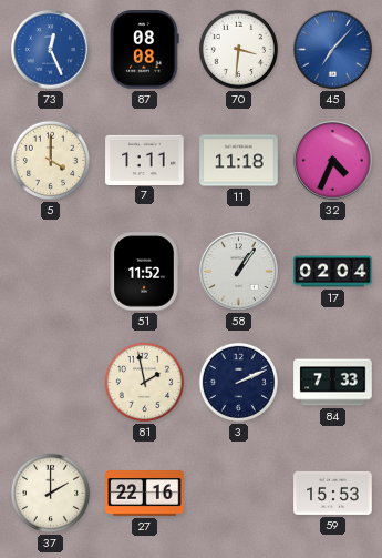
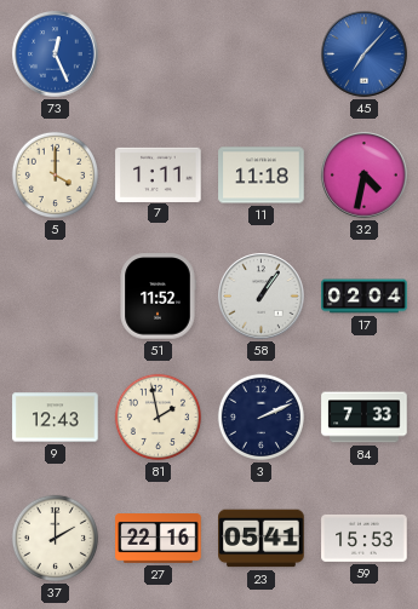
87: 08:08 -> none (145, 50)
70: 3:31 -> none (238, 49)
32: 4:34 -> 4:32 (365, 176)
9: none -> 12:43 (56, 418)
23: none -> 05:41 (262, 539)
